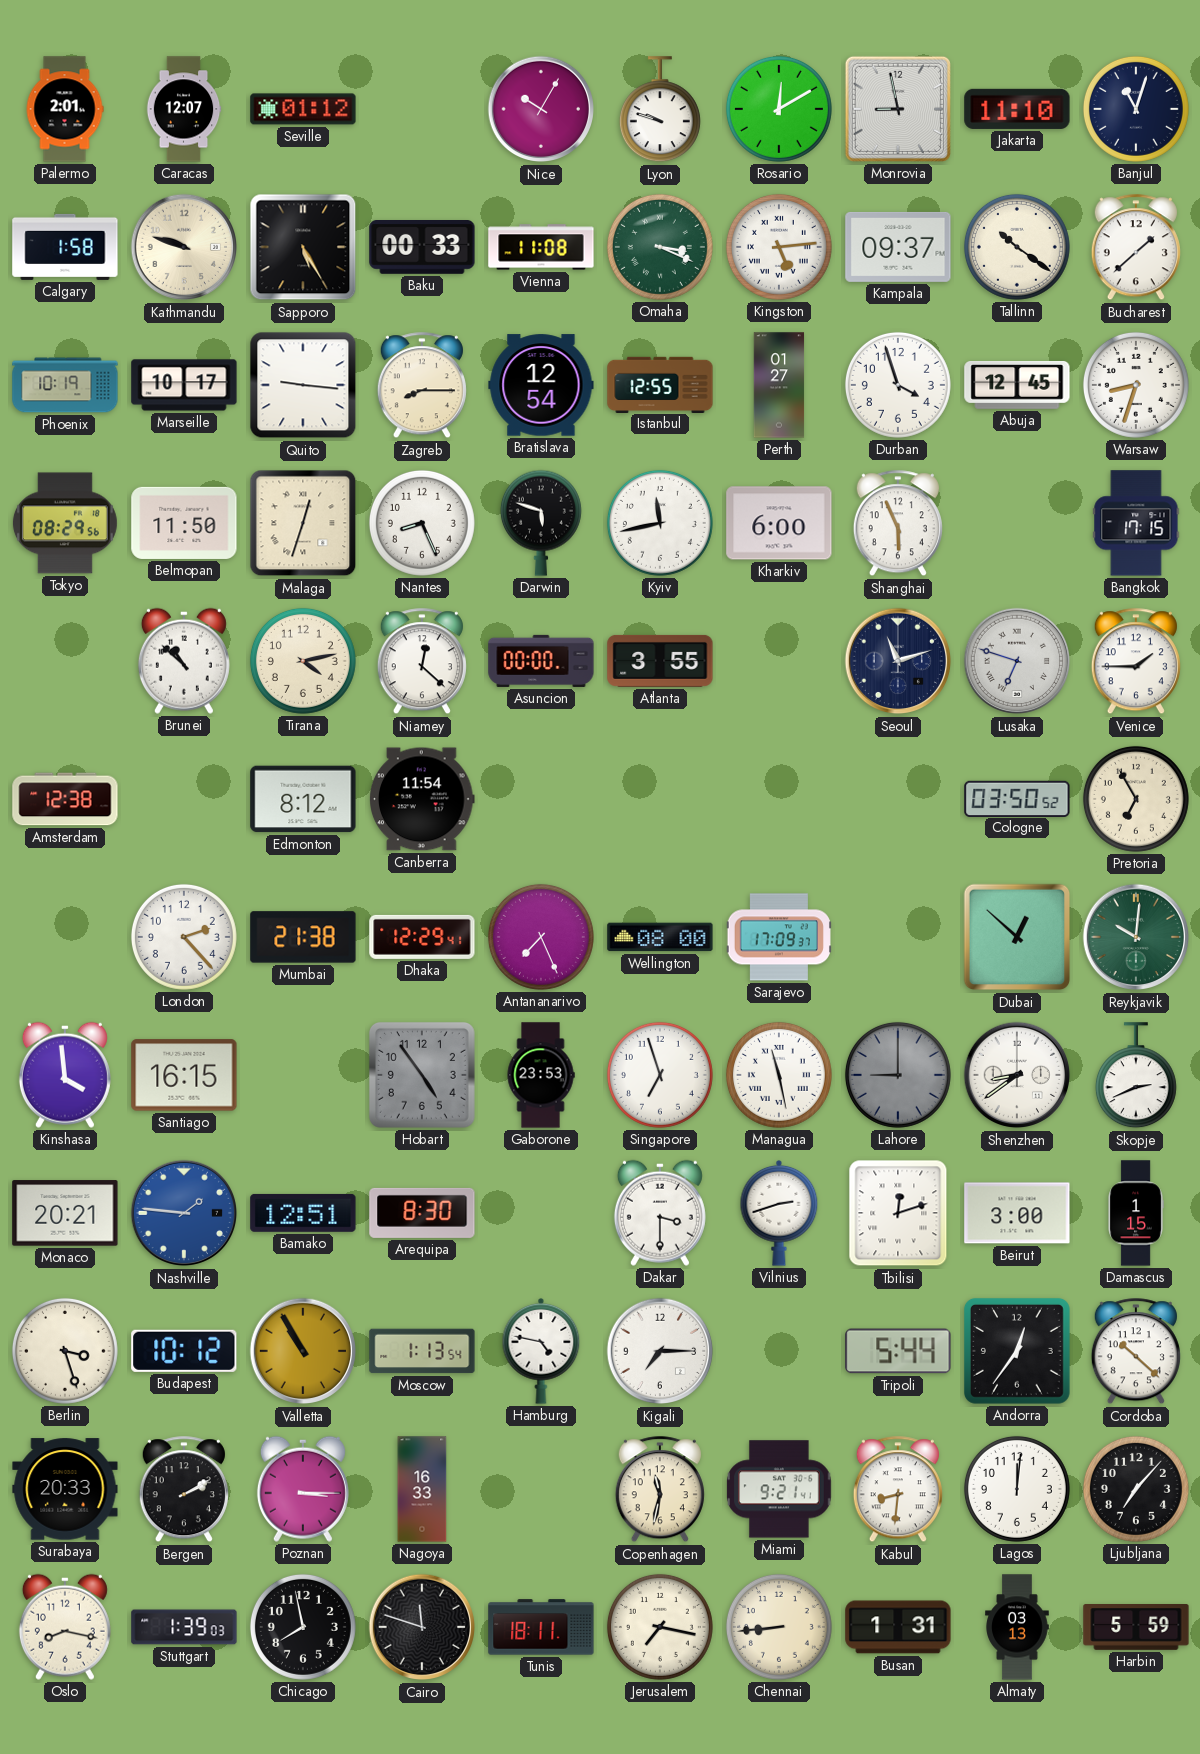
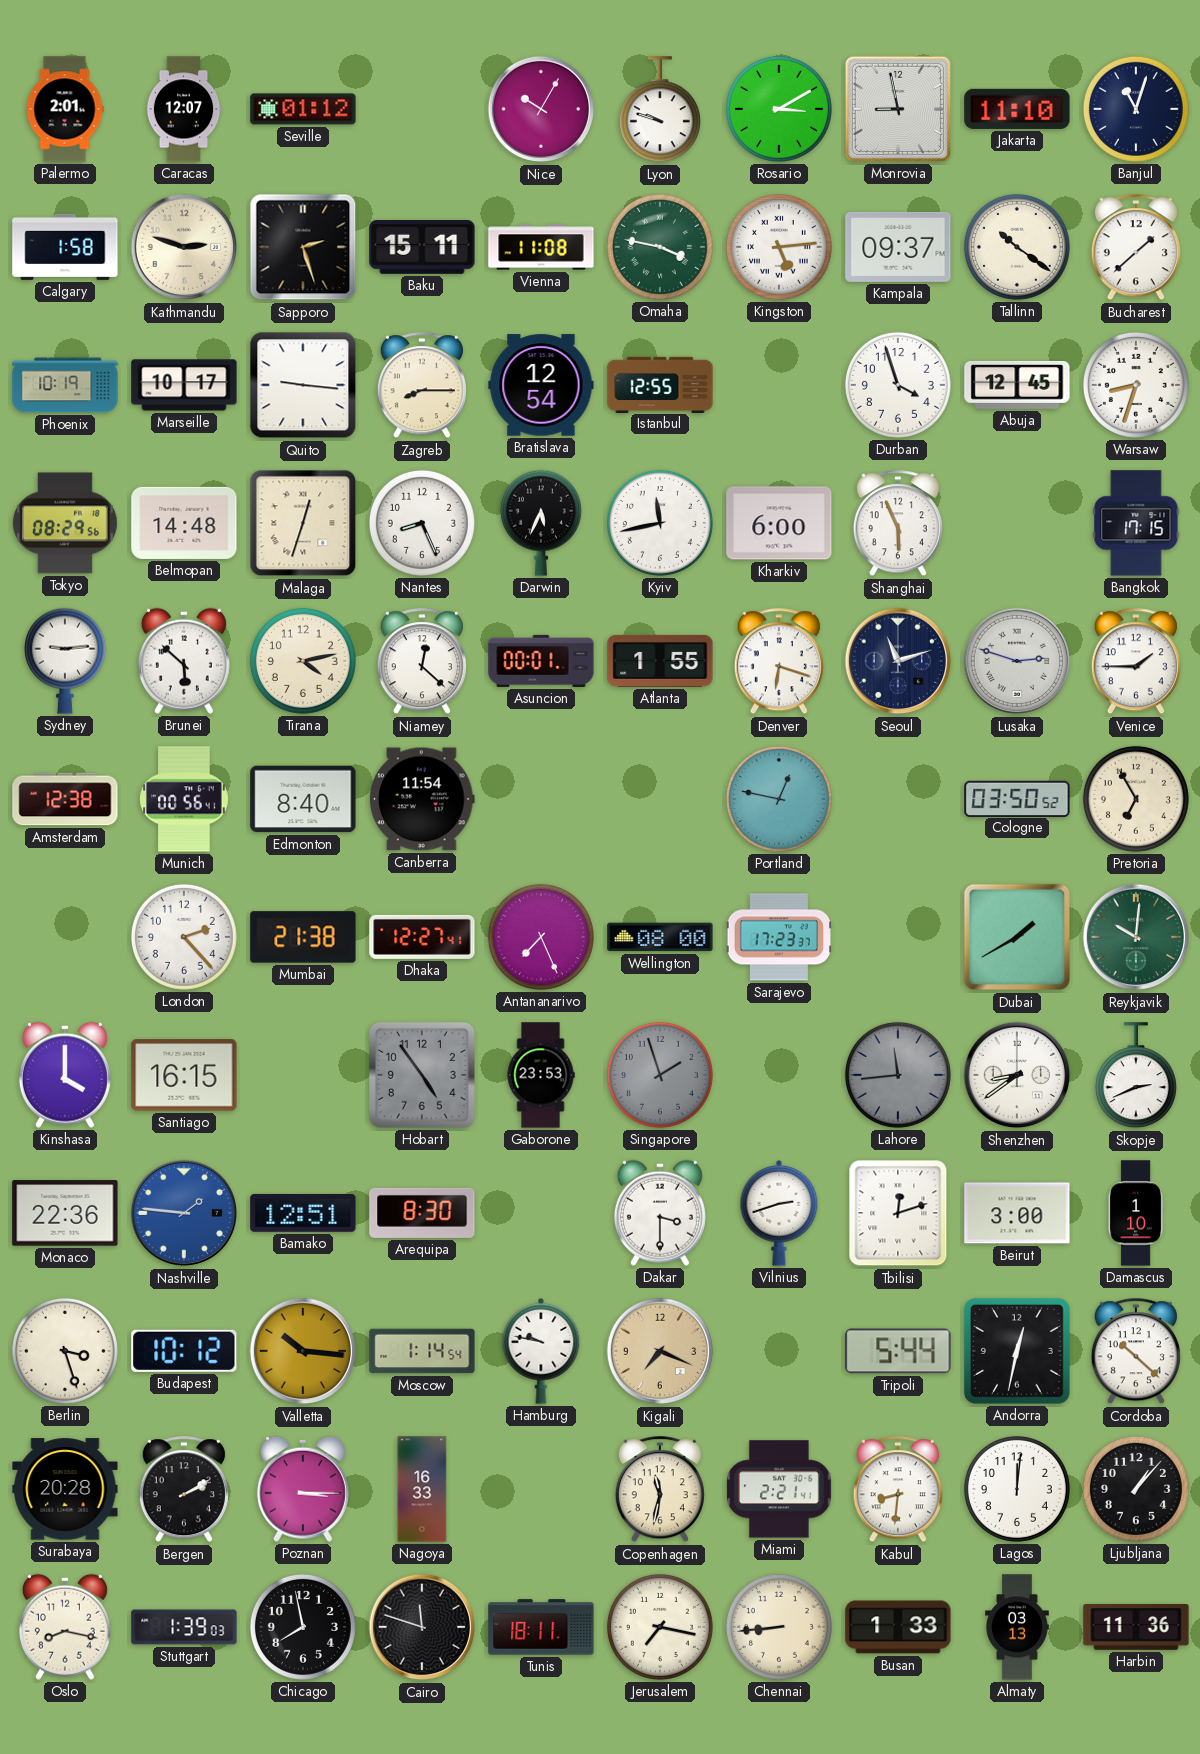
Rosario: 12:10 -> 3:10 (779, 109)
Kathmandu: 9:48 -> 2:48 (184, 247)
Sapporo: 5:25 -> 2:27 (303, 247)
Baku: 00:33 -> 15:11 (422, 248)
Omaha: 3:19 -> 3:47 (660, 247)
Perth: 01:27 -> none (779, 385)
Belmopan: 11:50 -> 14:48 (184, 523)
Darwin: 5:48 -> 5:34 (541, 523)
Sydney: none -> 9:14 (65, 661)
Brunei: 10:52 -> 5:52 (184, 661)
Asuncion: 00:00 -> 00:01 (541, 661)
Atlanta: 3:55 -> 1:55 (660, 661)
Denver: none -> 6:18 (779, 662)
Lusaka: 6:48 -> 2:48 (1017, 661)
Munich: none -> 00:56 (184, 799)
Edmonton: 8:12 -> 8:40 (303, 799)
Portland: none -> 12:47 (779, 799)
Dhaka: 12:29 -> 12:27 (422, 937)
Sarajevo: 17:09 -> 17:23 (778, 937)
Dubai: 12:52 -> 1:40 (1017, 937)
Kinshasa: 3:59 -> 4:00 (65, 1075)
Singapore: 6:57 -> 1:57 (660, 1075)
Singapore dial: white -> grey (660, 1075)
Managua: 11:28 -> none (779, 1075)
Lahore: 9:00 -> 11:44 (898, 1075)
Monaco: 20:21 -> 22:36 (65, 1213)
Damascus: 1:15 -> 1:10 (1136, 1213)
Valletta: 10:55 -> 10:16 (303, 1351)
Moscow: 1:13 -> 1:14 (422, 1351)
Hamburg: 4:47 -> 9:47 (541, 1351)
Kigali: 7:15 -> 7:19 (660, 1351)
Kigali dial: white -> champagne (660, 1351)
Andorra: 12:36 -> 12:32 (1017, 1351)
Surabaya: 20:33 -> 20:28 (65, 1489)
Miami: 9:21 -> 2:21 (779, 1489)
Ljubljana: 7:07 -> 1:07 (1136, 1489)
Busan: 1:31 -> 1:33 (898, 1627)
Harbin: 5:59 -> 11:36 (1136, 1628)
